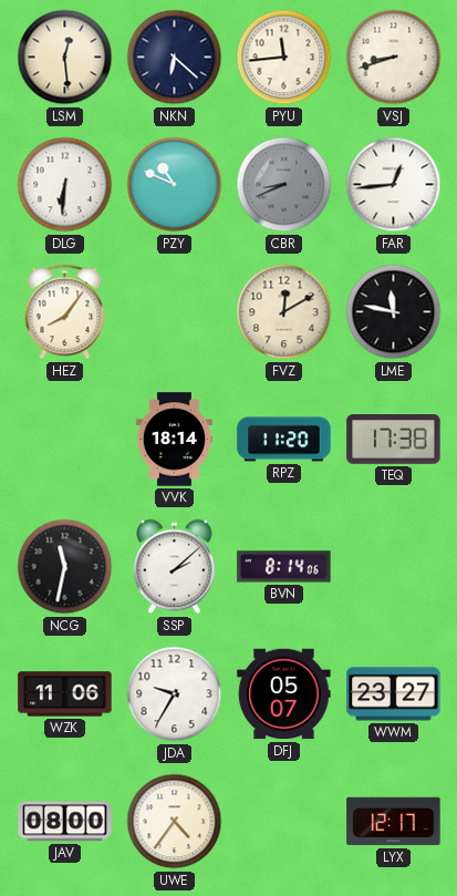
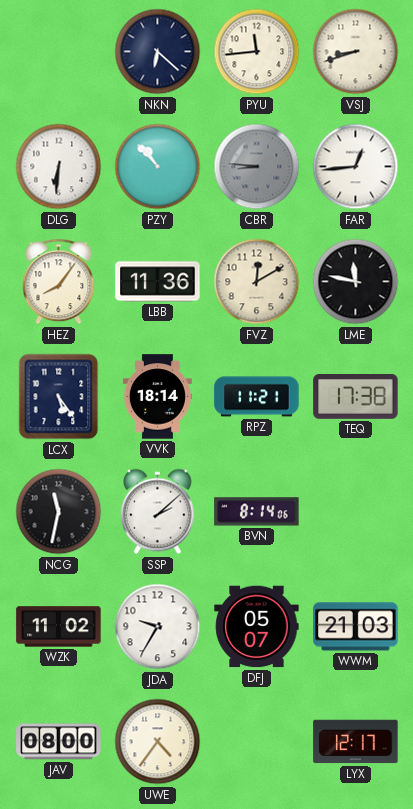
LSM: 12:29 -> none (65, 58)
PZY: 10:49 -> 10:53 (158, 167)
CBR: 8:41 -> 8:46 (257, 167)
LBB: none -> 11:36 (158, 282)
LCX: none -> 5:24 (59, 397)
RPZ: 11:20 -> 11:21 (257, 397)
WZK: 11:06 -> 11:02 (59, 627)
WWM: 23:27 -> 21:03 (356, 627)
